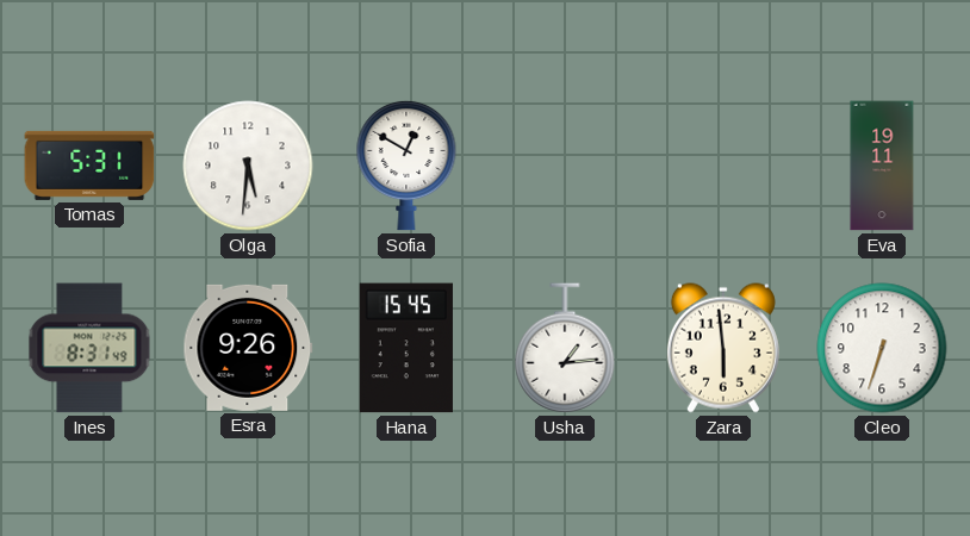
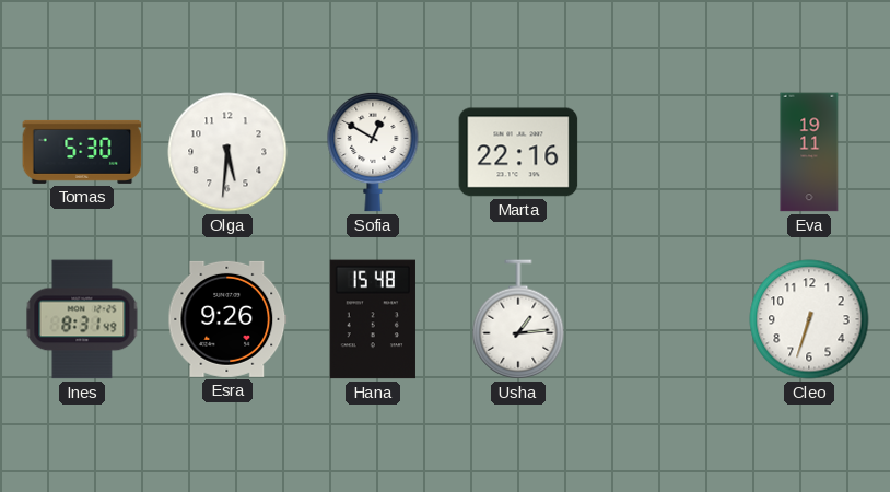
Tomas: 5:31 -> 5:30 (82, 152)
Marta: none -> 22:16 (518, 152)
Hana: 15:45 -> 15:48 (372, 319)
Zara: 5:59 -> none (723, 348)
